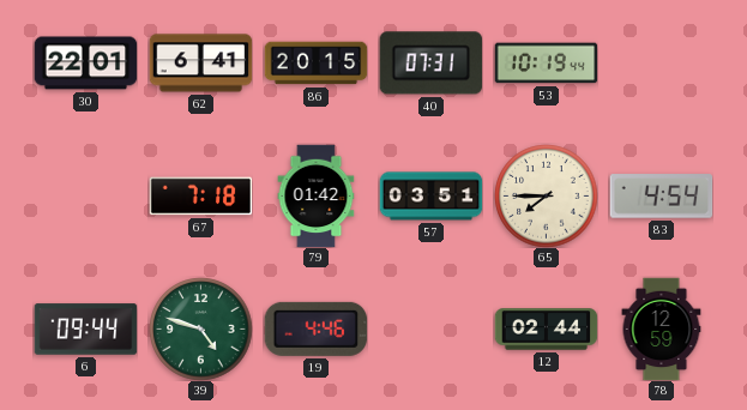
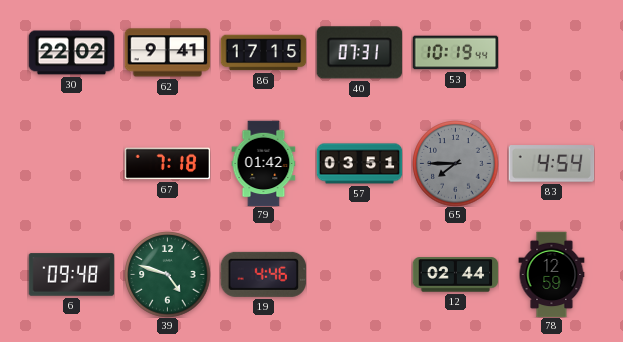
30: 22:01 -> 22:02 (71, 53)
62: 6:41 -> 9:41 (167, 53)
86: 20:15 -> 17:15 (263, 53)
65 dial: cream -> grey (455, 163)
6: 09:44 -> 09:48 (71, 275)
